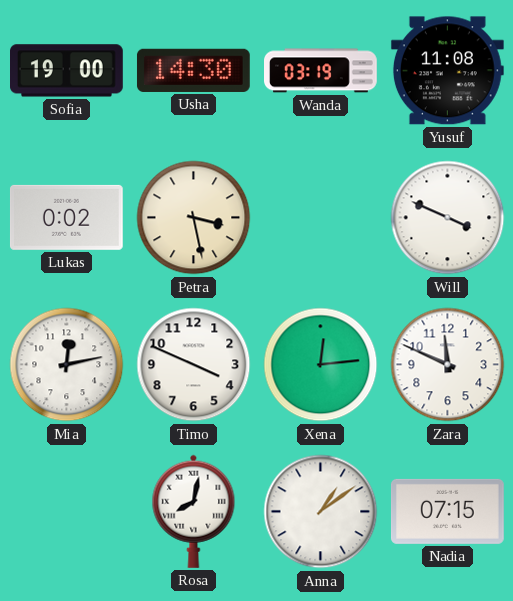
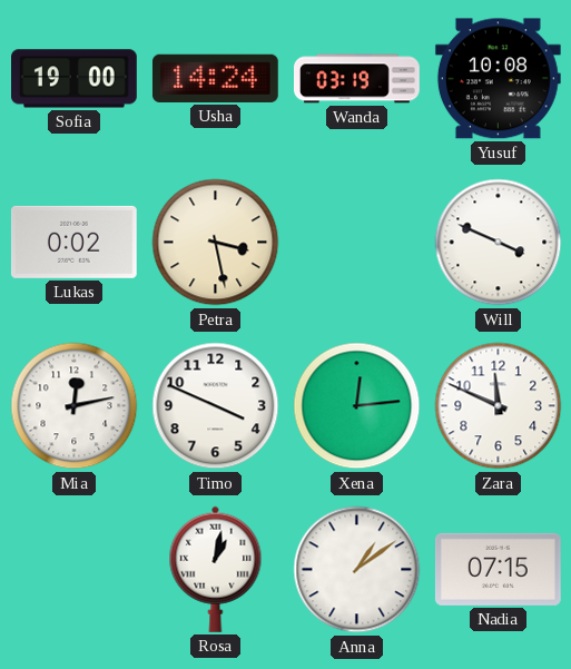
Usha: 14:30 -> 14:24 (215, 78)
Yusuf: 11:08 -> 10:08 (498, 79)
Rosa: 8:02 -> 1:02 (216, 569)
